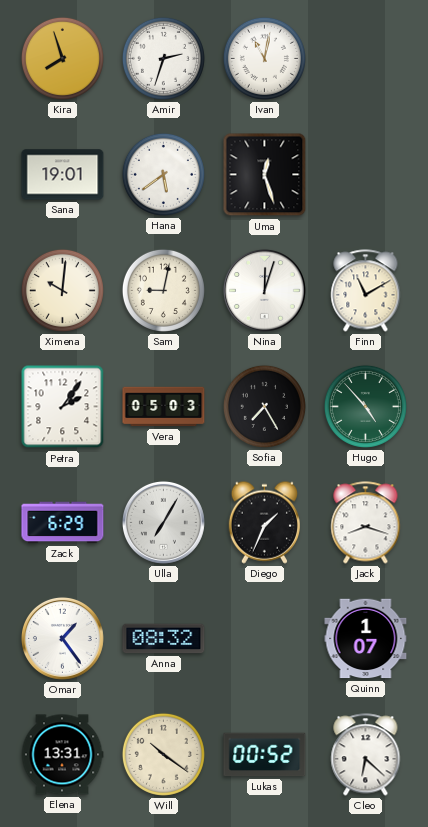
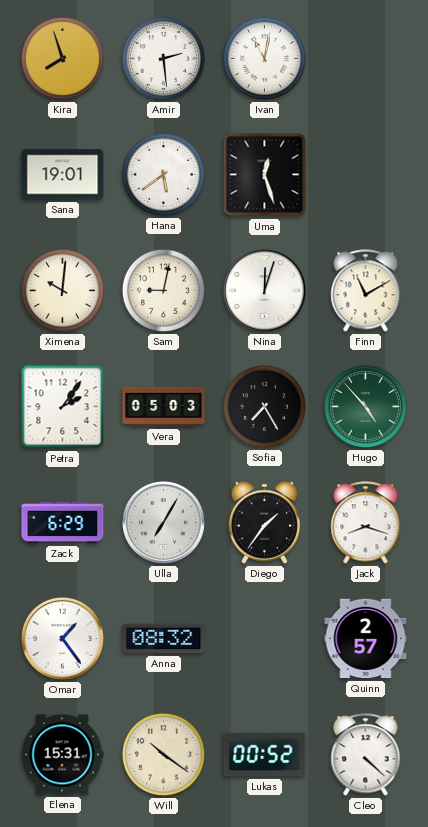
Amir: 2:33 -> 2:29 (163, 58)
Diego: 1:34 -> 1:36 (264, 522)
Quinn: 1:07 -> 2:57 (366, 639)
Elena: 13:31 -> 15:31 (62, 755)
Cleo: 6:22 -> 4:22 (366, 755)
